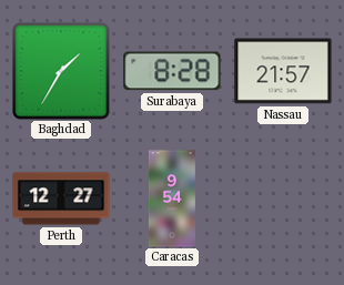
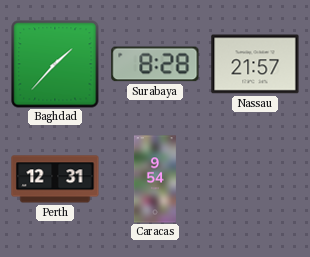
Baghdad: 1:35 -> 1:37 (55, 64)
Perth: 12:27 -> 12:31 (55, 179)
